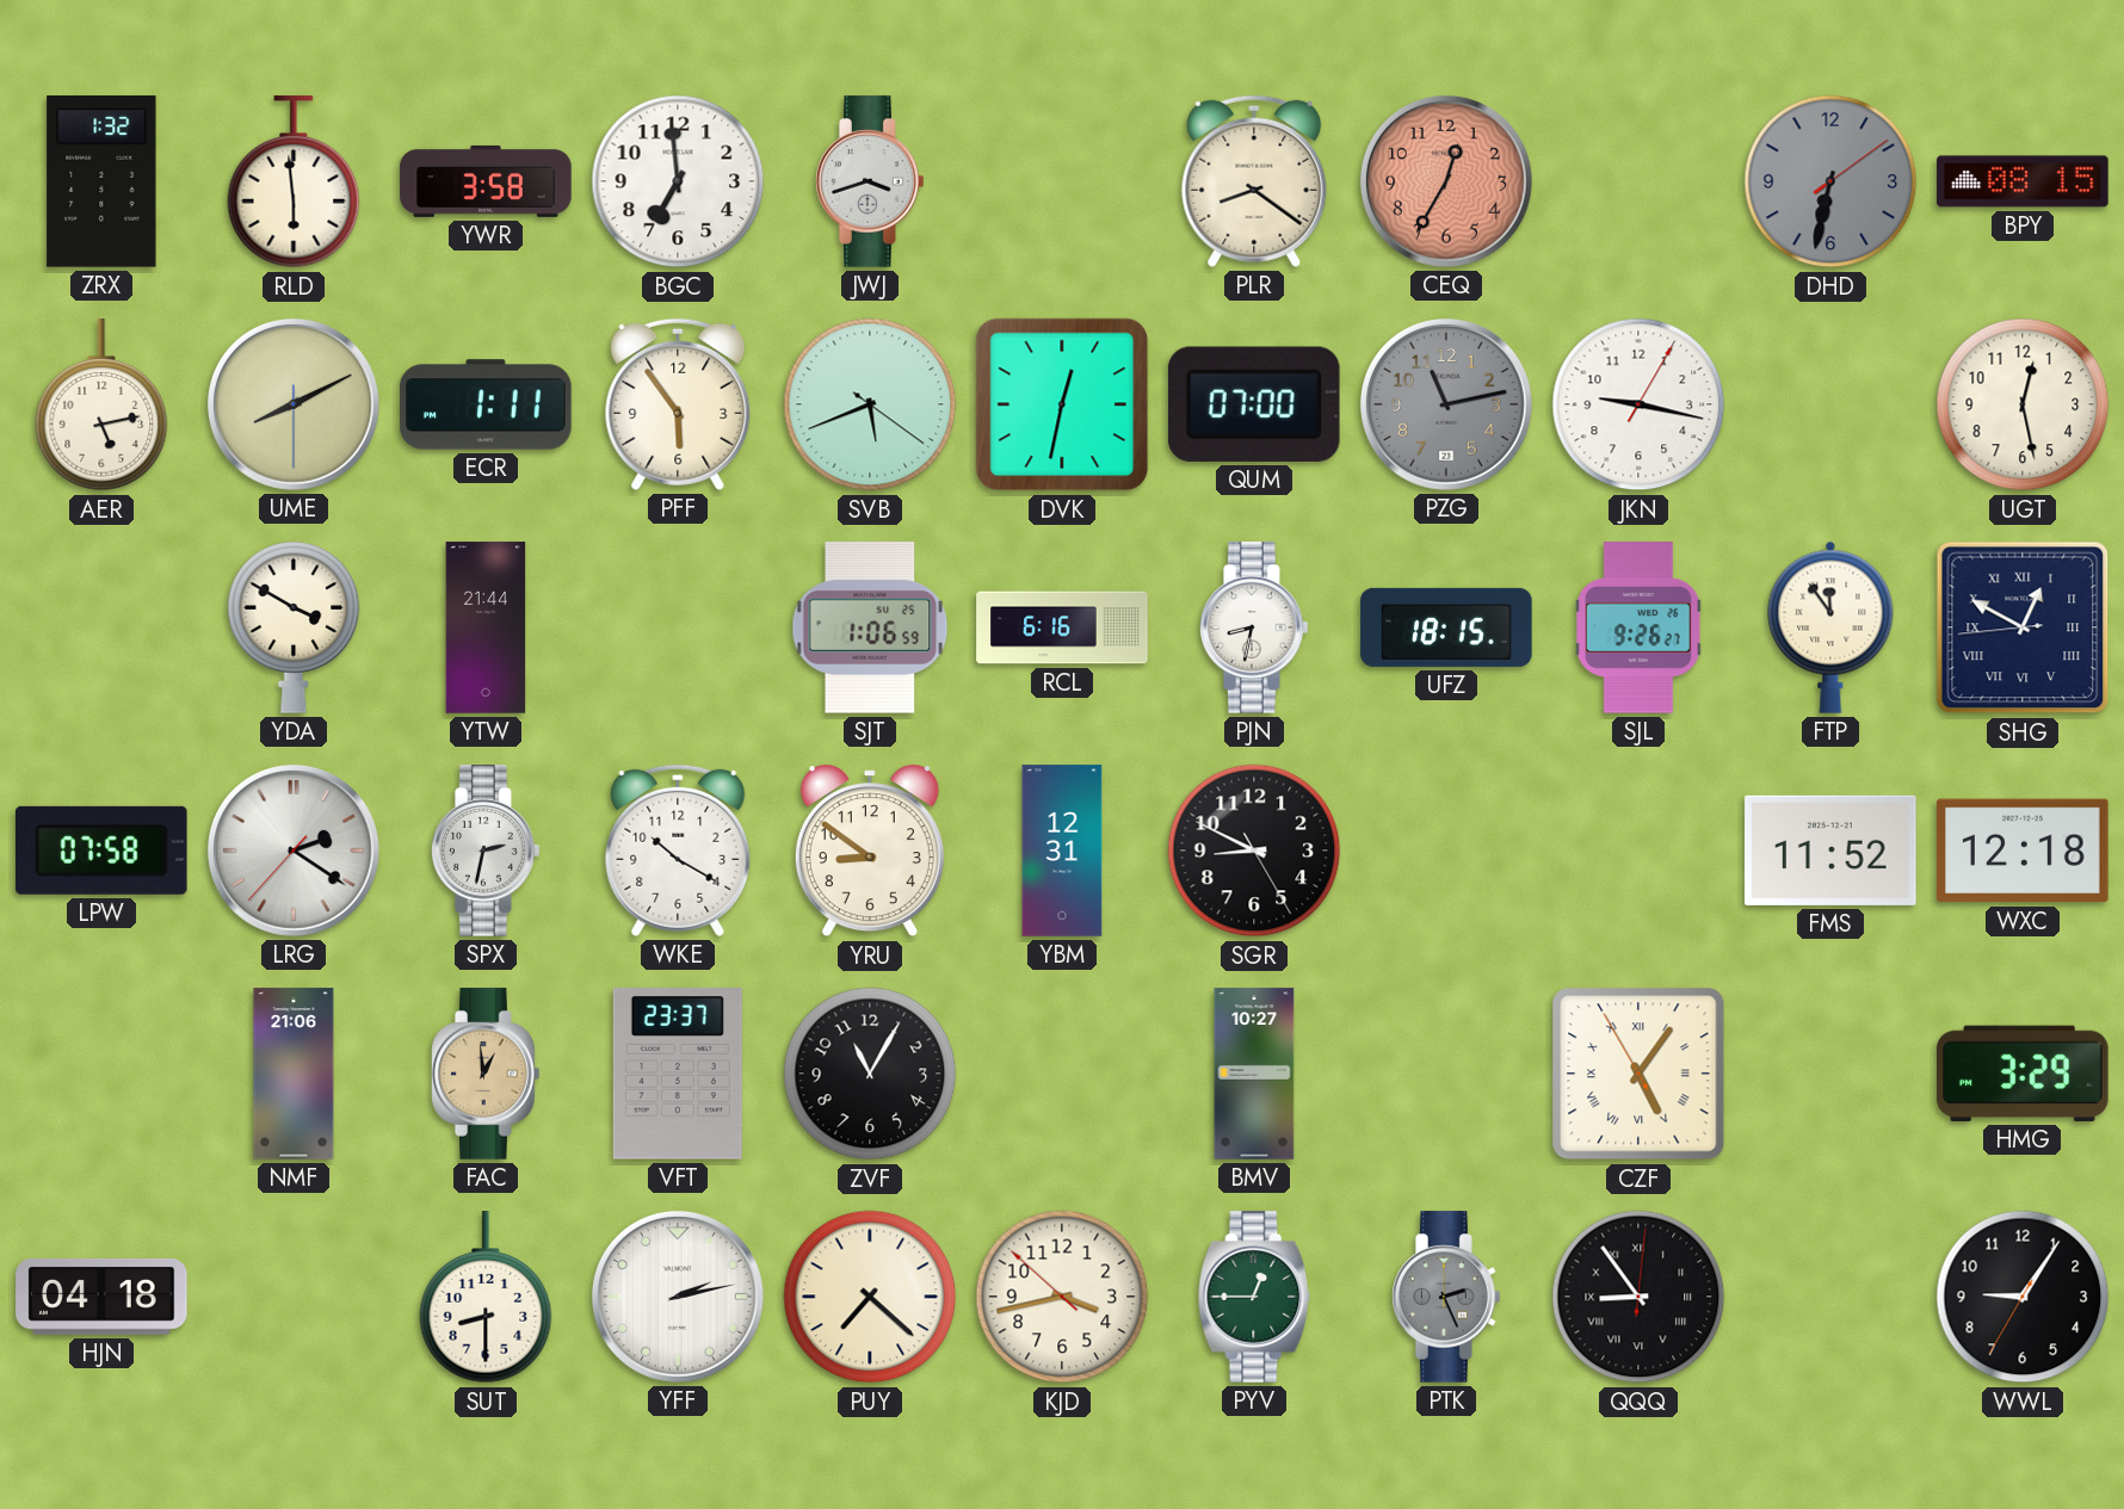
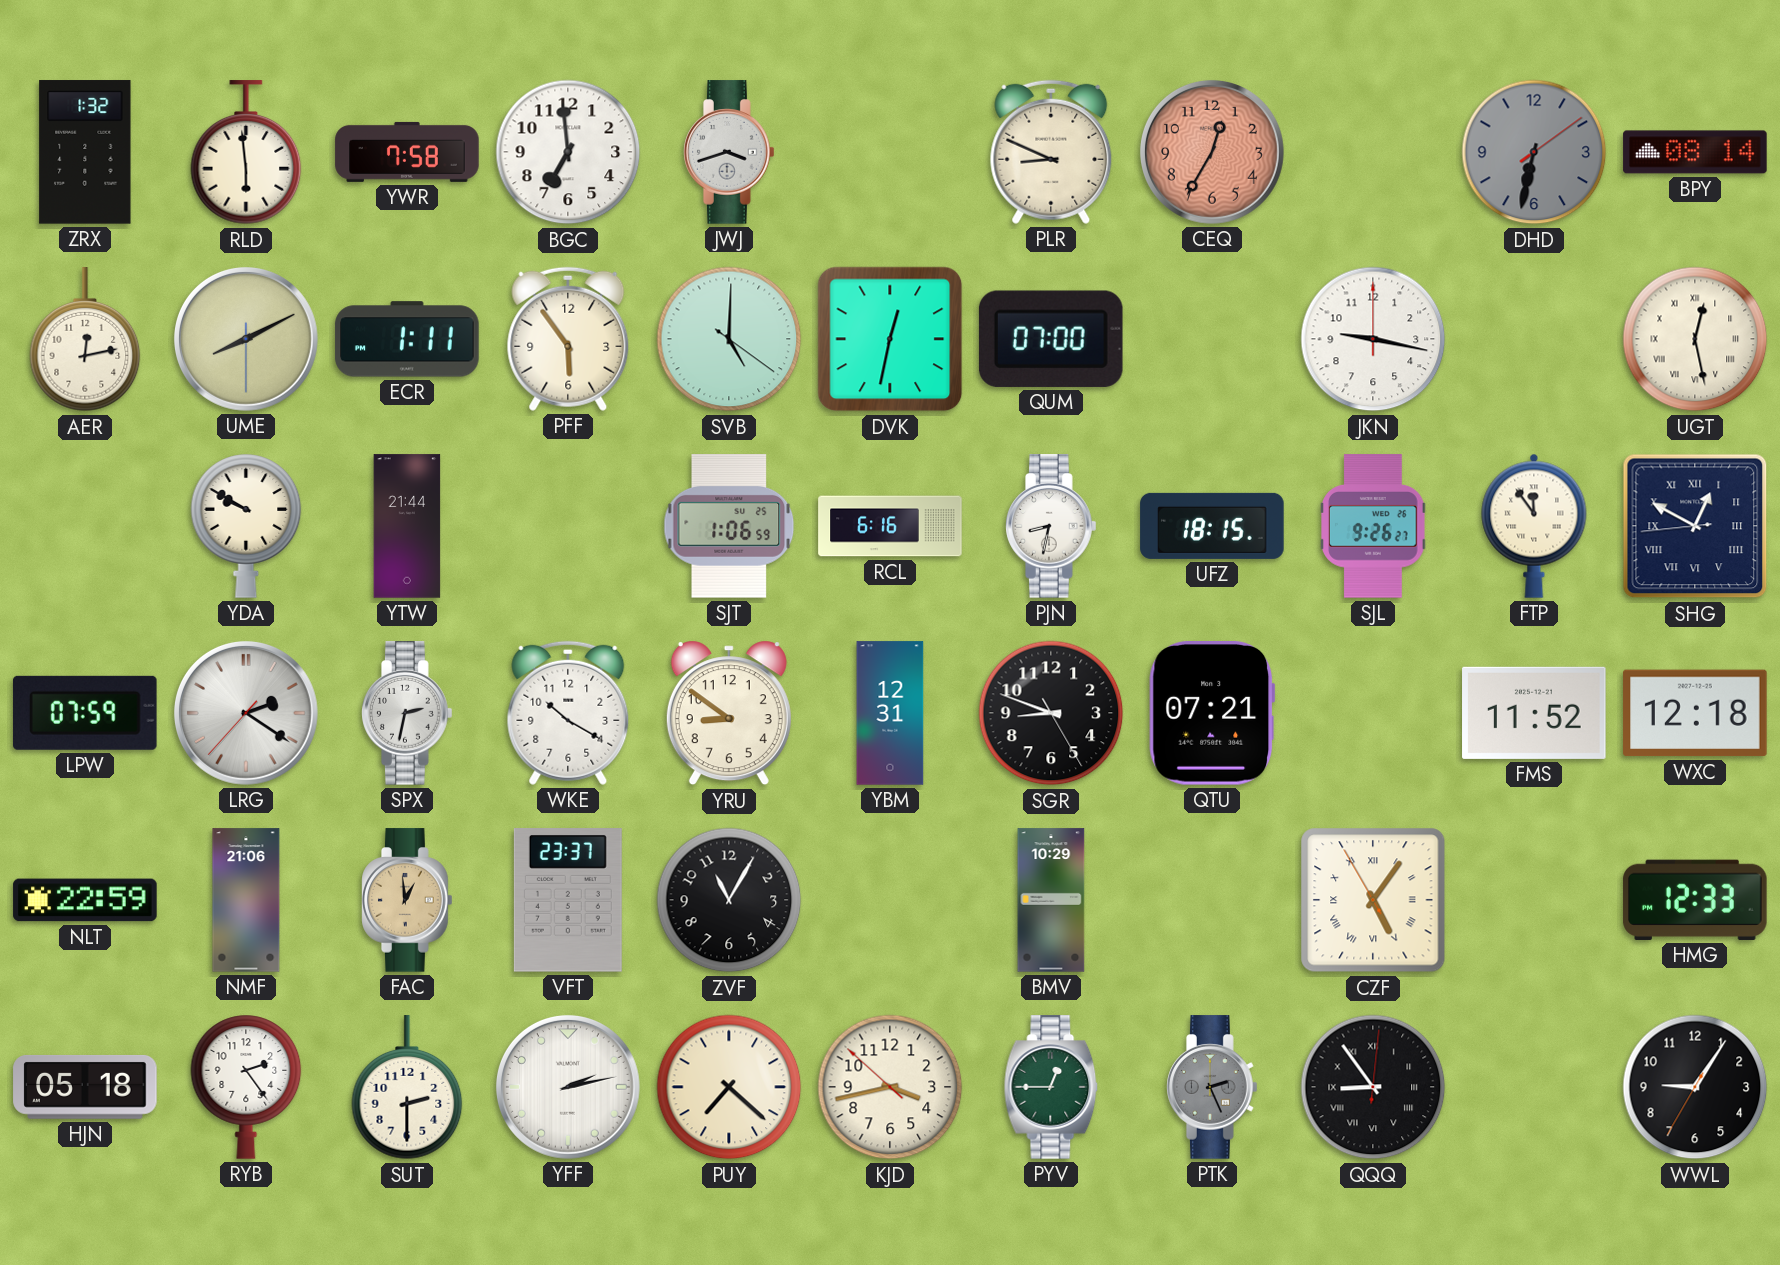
YWR: 3:58 -> 7:58 (407, 152)
PLR: 8:21 -> 8:49 (1051, 152)
BPY: 08:15 -> 08:14 (1695, 152)
AER: 5:13 -> 12:13 (85, 340)
SVB: 5:41 -> 5:00 (729, 339)
PZG: 11:13 -> none (1446, 404)
JKN: 9:17:05 -> 9:17:00 (1373, 339)
UGT numerals: Arabic -> Roman (1695, 339)
YDA: 3:50 -> 9:50 (246, 526)
LPW: 07:58 -> 07:59 (85, 713)
SGR: 8:49 -> 8:48 (1051, 713)
QTU: none -> 07:21 (1212, 714)
NLT: none -> 22:59 (85, 900)
BMV: 10:27 -> 10:29 (1051, 900)
HMG: 3:29 -> 12:33 (1695, 900)
HJN: 04:18 -> 05:18 (85, 1087)
RYB: none -> 2:24 (246, 1087)
SUT: 8:30 -> 2:30 (407, 1088)
